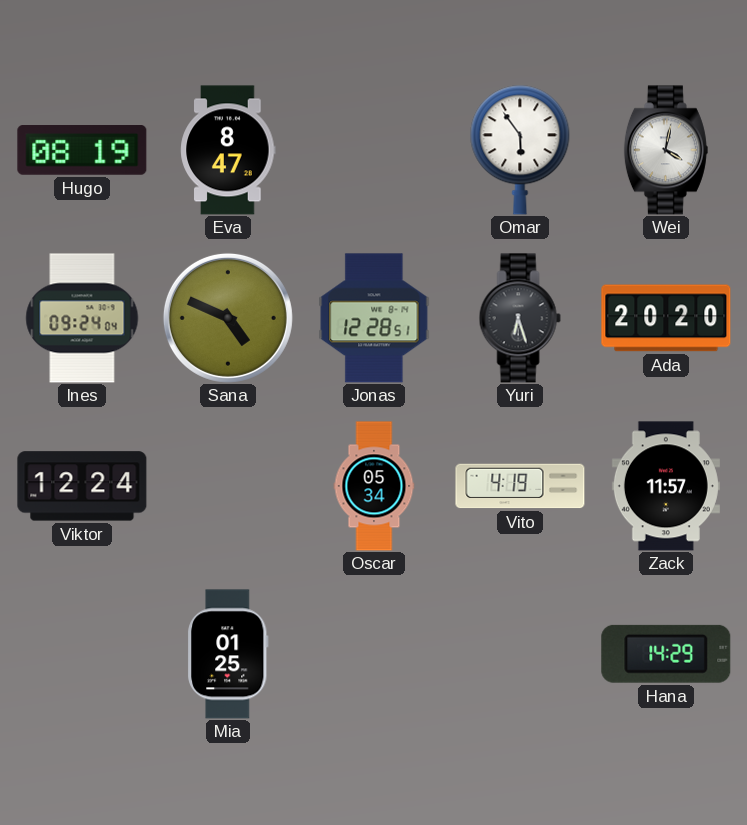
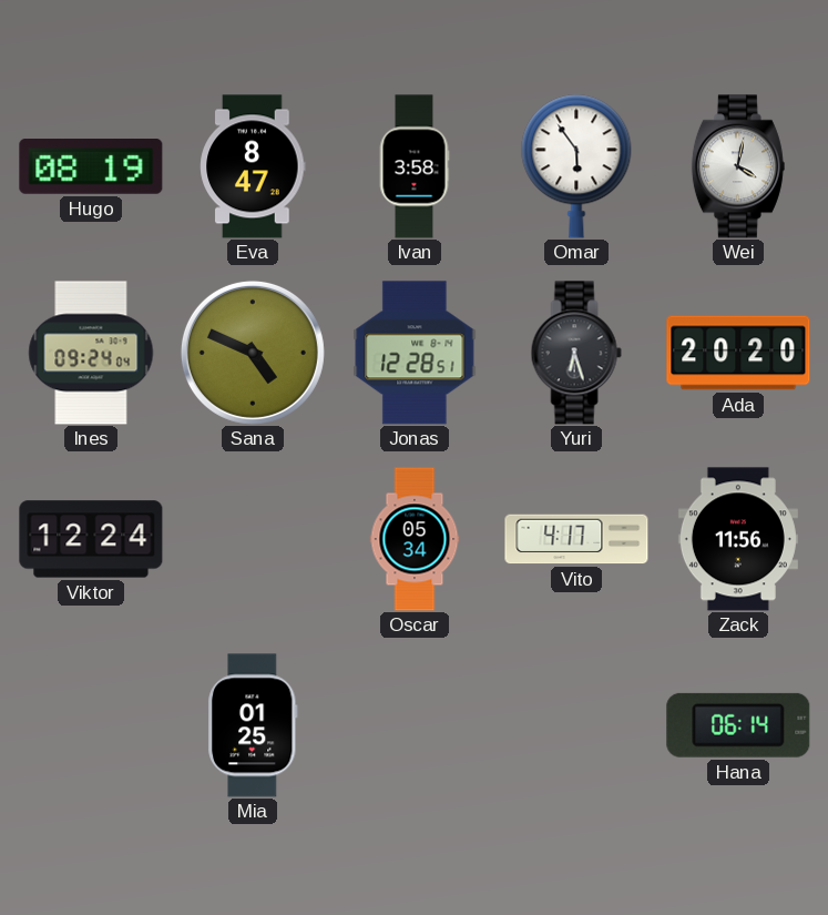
Ivan: none -> 3:58 (415, 166)
Vito: 4:19 -> 4:17 (576, 539)
Zack: 11:57 -> 11:56 (738, 539)
Hana: 14:29 -> 06:14 (738, 725)
